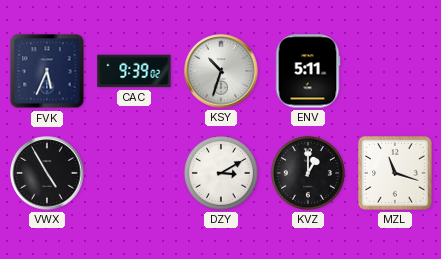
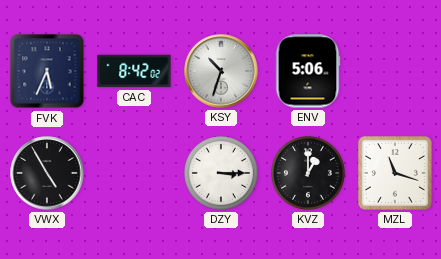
CAC: 9:39 -> 8:42 (134, 71)
ENV: 5:11 -> 5:06 (308, 71)
DZY: 3:10 -> 3:15 (221, 173)
